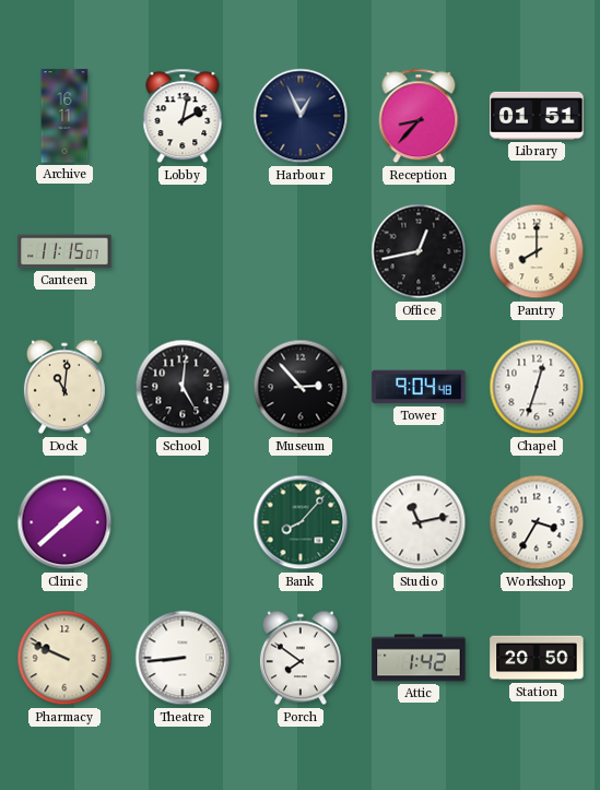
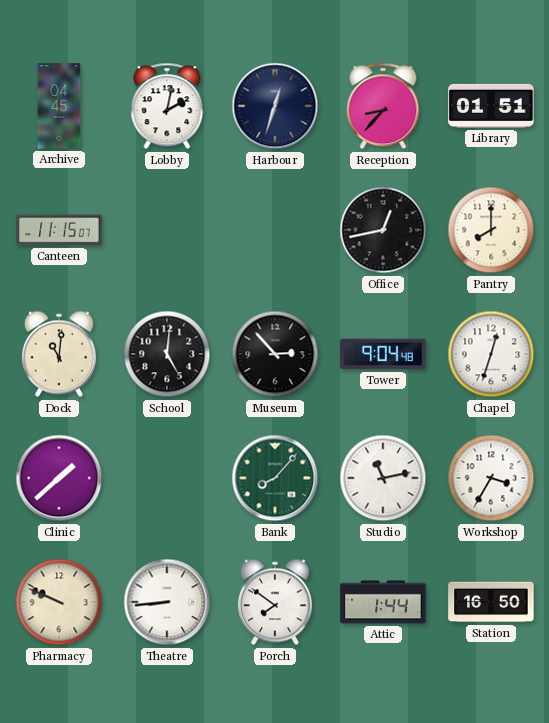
Archive: 16:11 -> 04:45 (59, 106)
Harbour: 12:56 -> 12:33 (275, 106)
Attic: 1:42 -> 1:44 (383, 602)
Station: 20:50 -> 16:50 (491, 602)
